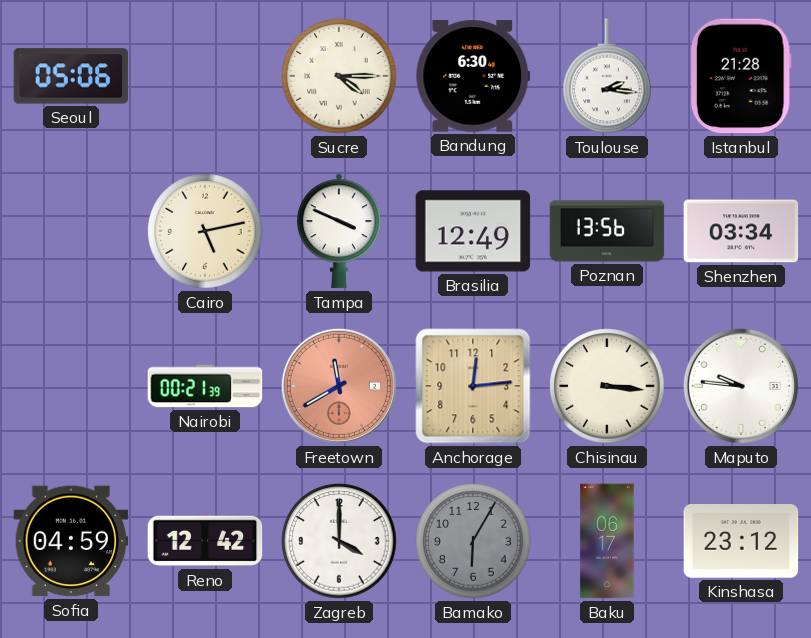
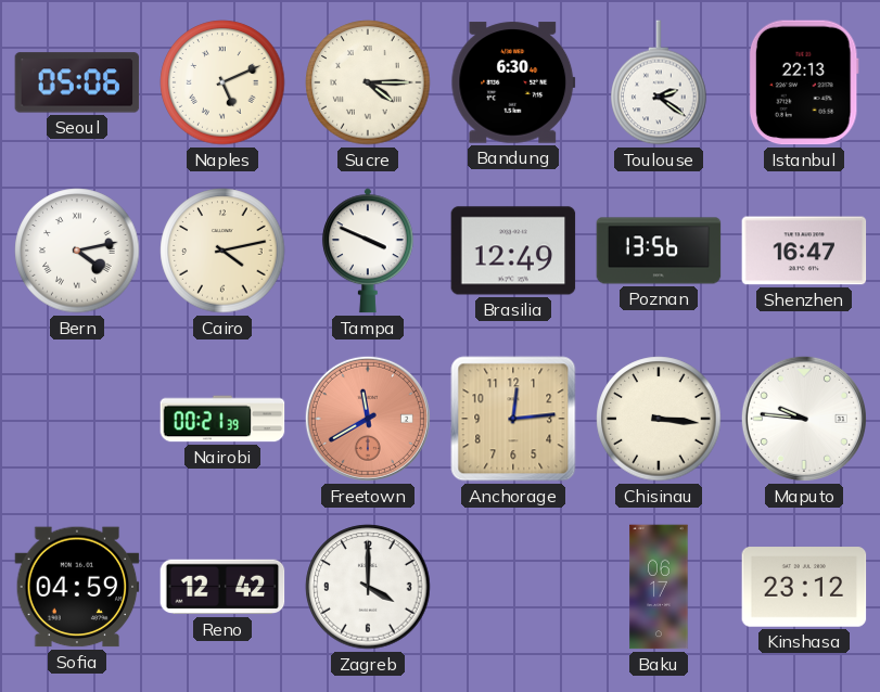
Naples: none -> 5:11 (222, 82)
Toulouse: 2:16 -> 2:21 (659, 82)
Istanbul: 21:28 -> 22:13 (804, 82)
Bern: none -> 4:13 (77, 251)
Cairo: 5:13 -> 4:13 (222, 251)
Shenzhen: 03:34 -> 16:47 (804, 251)
Bamako: 6:05 -> none (473, 541)
